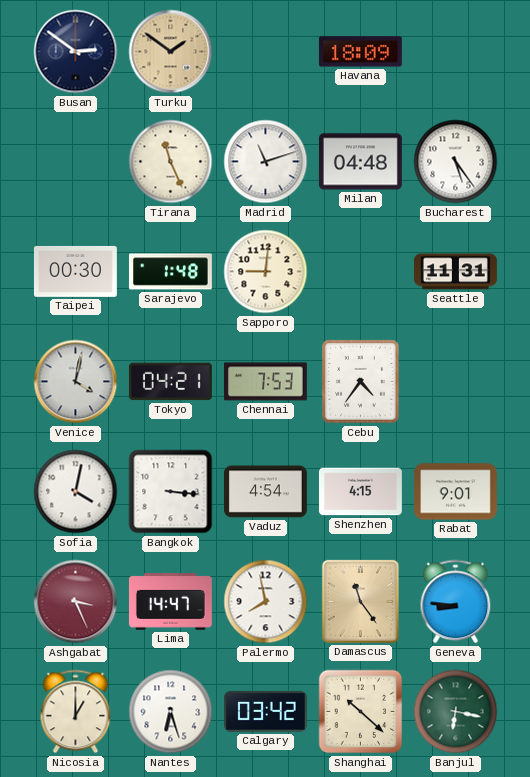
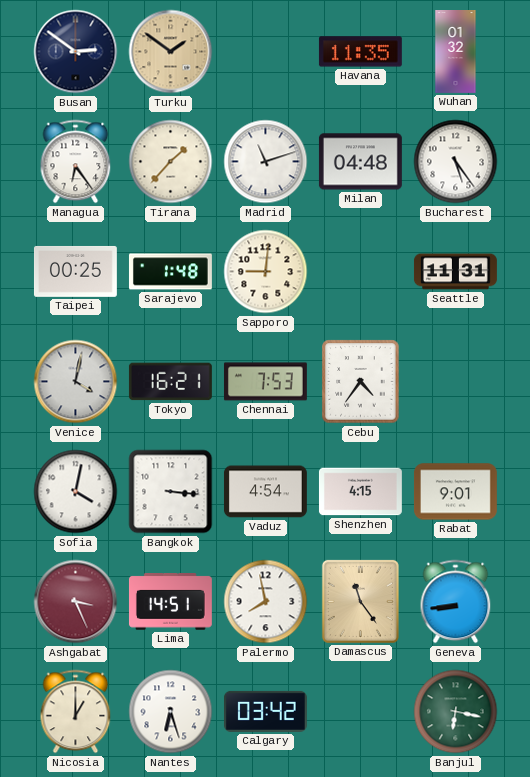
Havana: 18:09 -> 11:35 (360, 52)
Wuhan: none -> 01:32 (456, 52)
Managua: none -> 6:24 (76, 162)
Tirana: 11:26 -> 1:37 (171, 162)
Taipei: 00:30 -> 00:25 (75, 271)
Tokyo: 04:21 -> 16:21 (170, 382)
Lima: 14:47 -> 14:51 (170, 602)
Geneva: 8:46 -> 8:44 (456, 602)
Shanghai: 10:22 -> none (361, 712)
